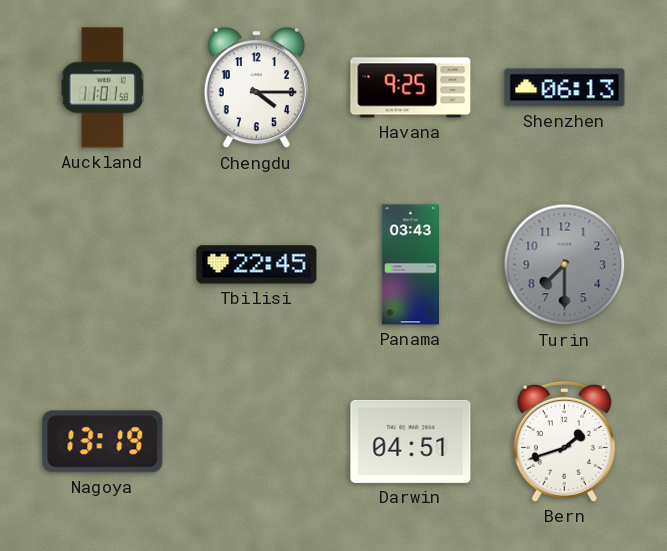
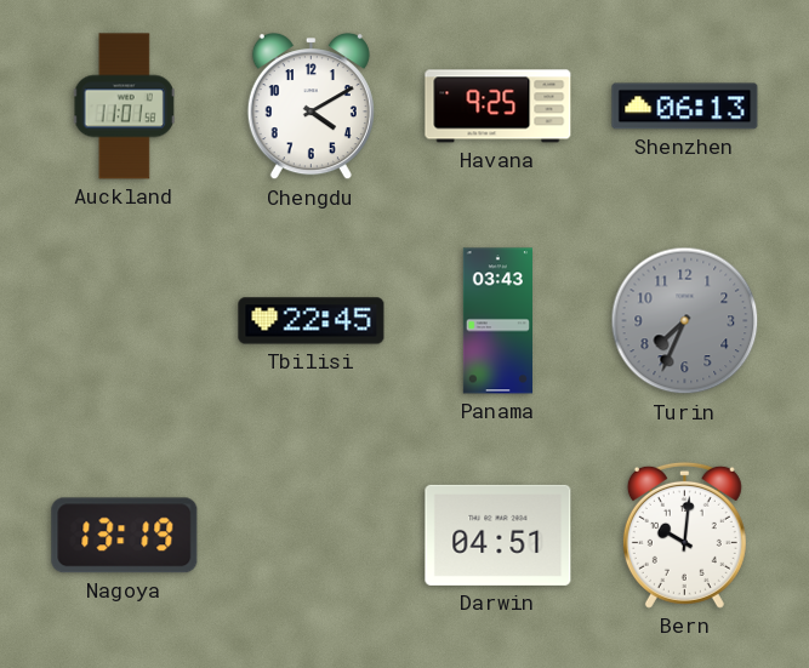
Chengdu: 4:15 -> 4:10 (311, 108)
Turin: 7:30 -> 7:34 (685, 321)
Bern: 1:42 -> 10:01 (684, 535)
